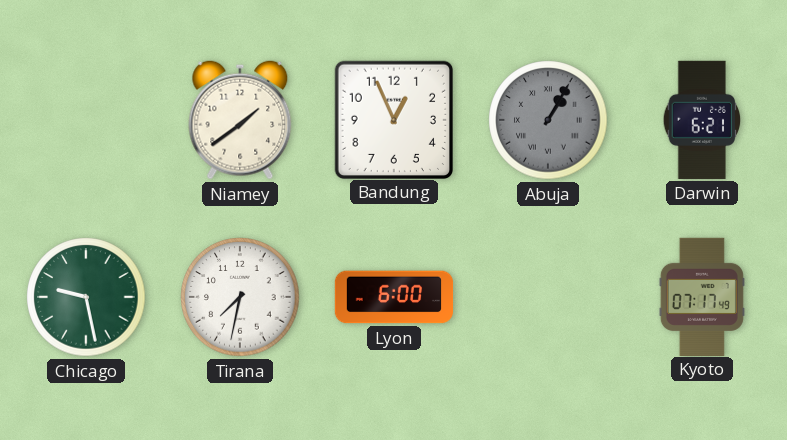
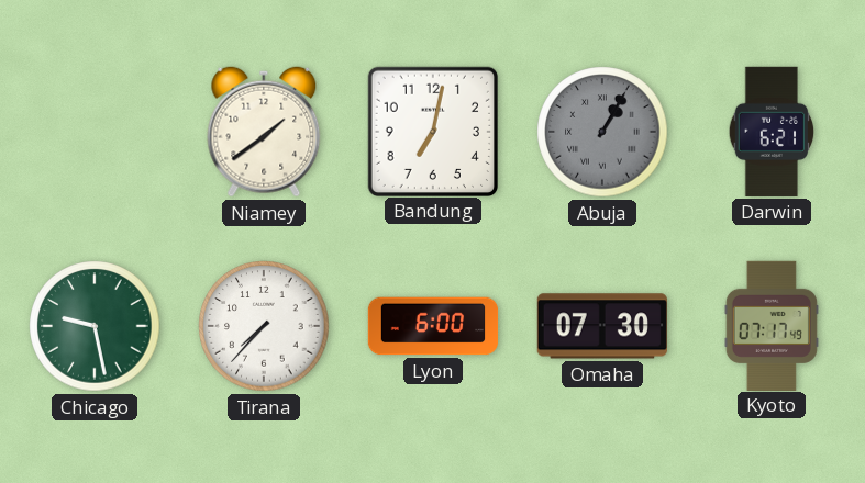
Bandung: 12:56 -> 7:02 (432, 131)
Tirana: 7:32 -> 7:37 (264, 326)
Omaha: none -> 07:30 (602, 326)
